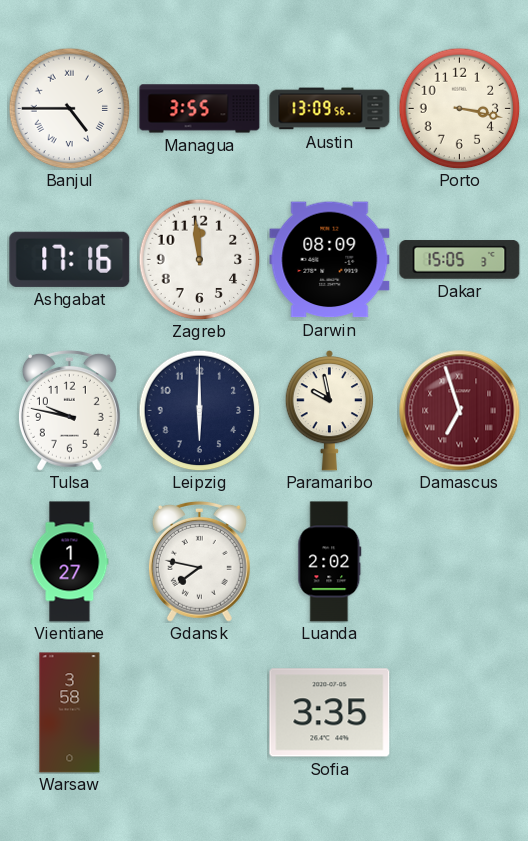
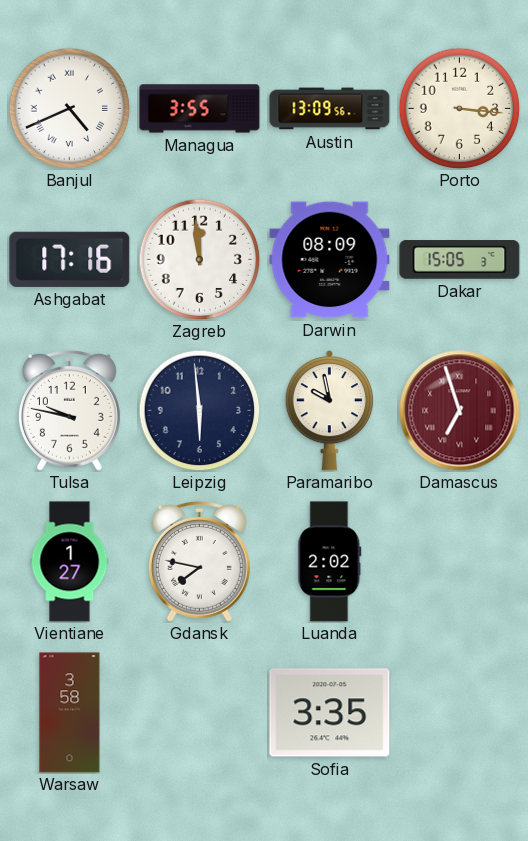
Banjul: 4:45 -> 4:41 (69, 108)
Porto: 3:17 -> 3:16 (459, 108)
Leipzig: 6:00 -> 5:59 (199, 410)
